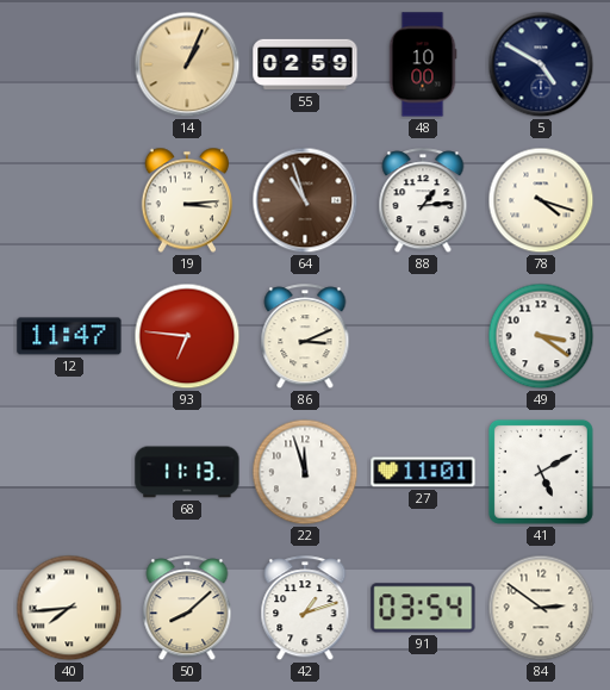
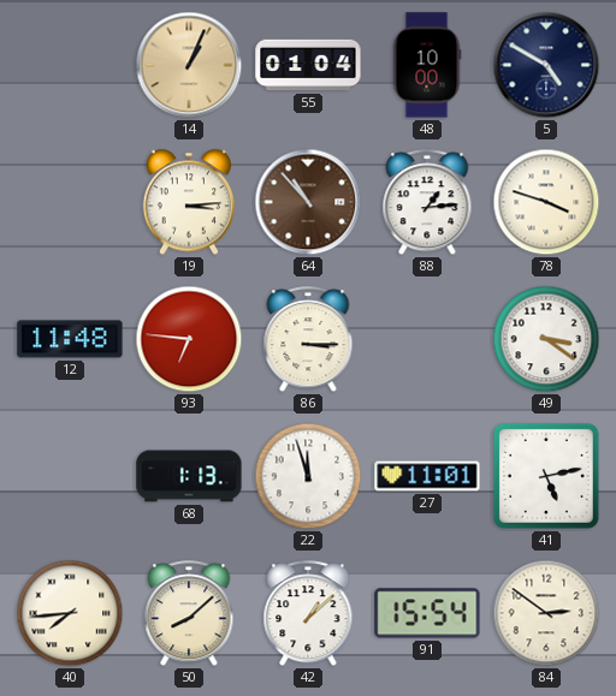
55: 02:59 -> 01:04 (308, 65)
64: 10:57 -> 10:53 (308, 202)
78: 4:18 -> 3:48 (546, 202)
12: 11:47 -> 11:48 (70, 339)
86: 3:11 -> 3:15 (308, 340)
68: 11:13 -> 1:13 (189, 476)
41: 5:10 -> 5:13 (546, 476)
42: 1:12 -> 1:08 (308, 614)
91: 03:54 -> 15:54 (427, 613)
